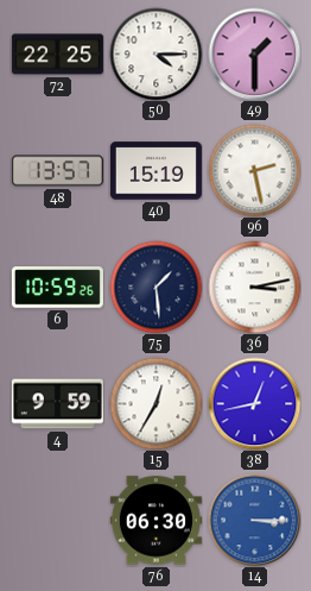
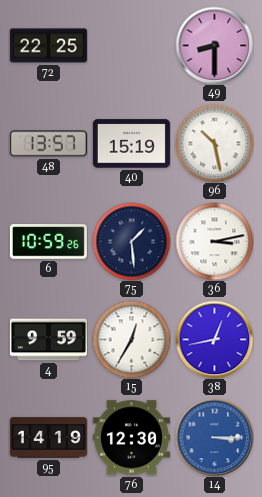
50: 4:15 -> none (155, 54)
49: 1:30 -> 8:30 (214, 45)
96: 2:28 -> 10:28 (214, 143)
95: none -> 14:19 (48, 438)
76: 06:30 -> 12:30 (131, 438)
